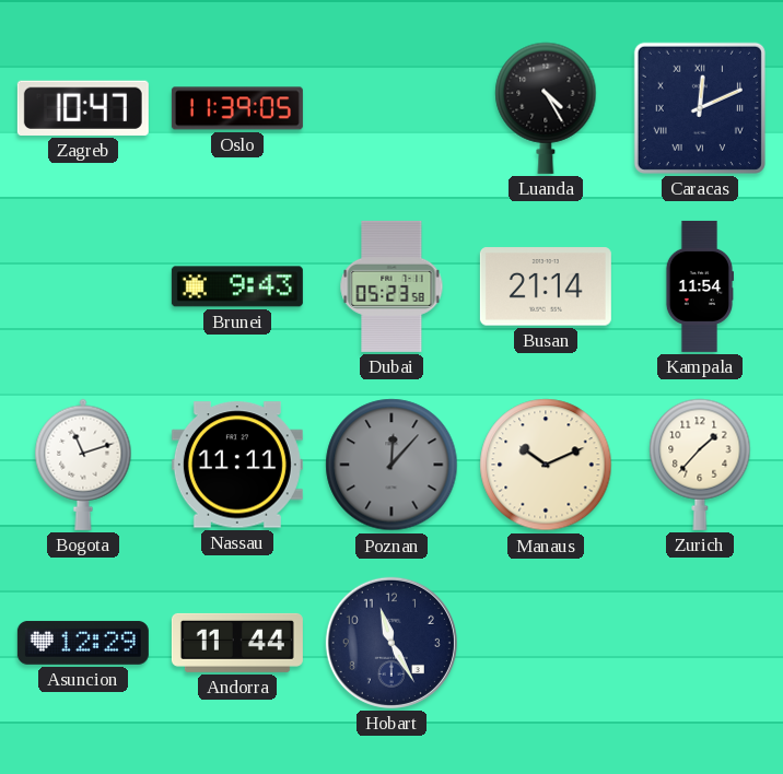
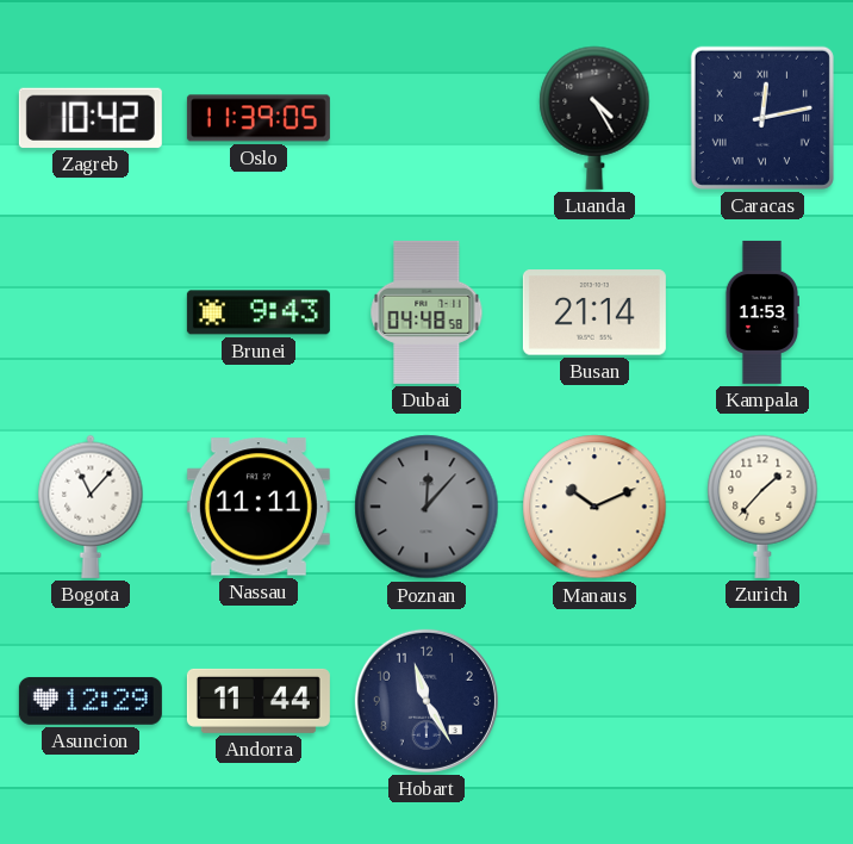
Zagreb: 10:47 -> 10:42 (91, 118)
Caracas: 12:11 -> 12:13 (762, 118)
Dubai: 05:23 -> 04:48 (426, 312)
Kampala: 11:54 -> 11:53 (761, 312)
Bogota: 11:12 -> 11:07 (91, 507)
